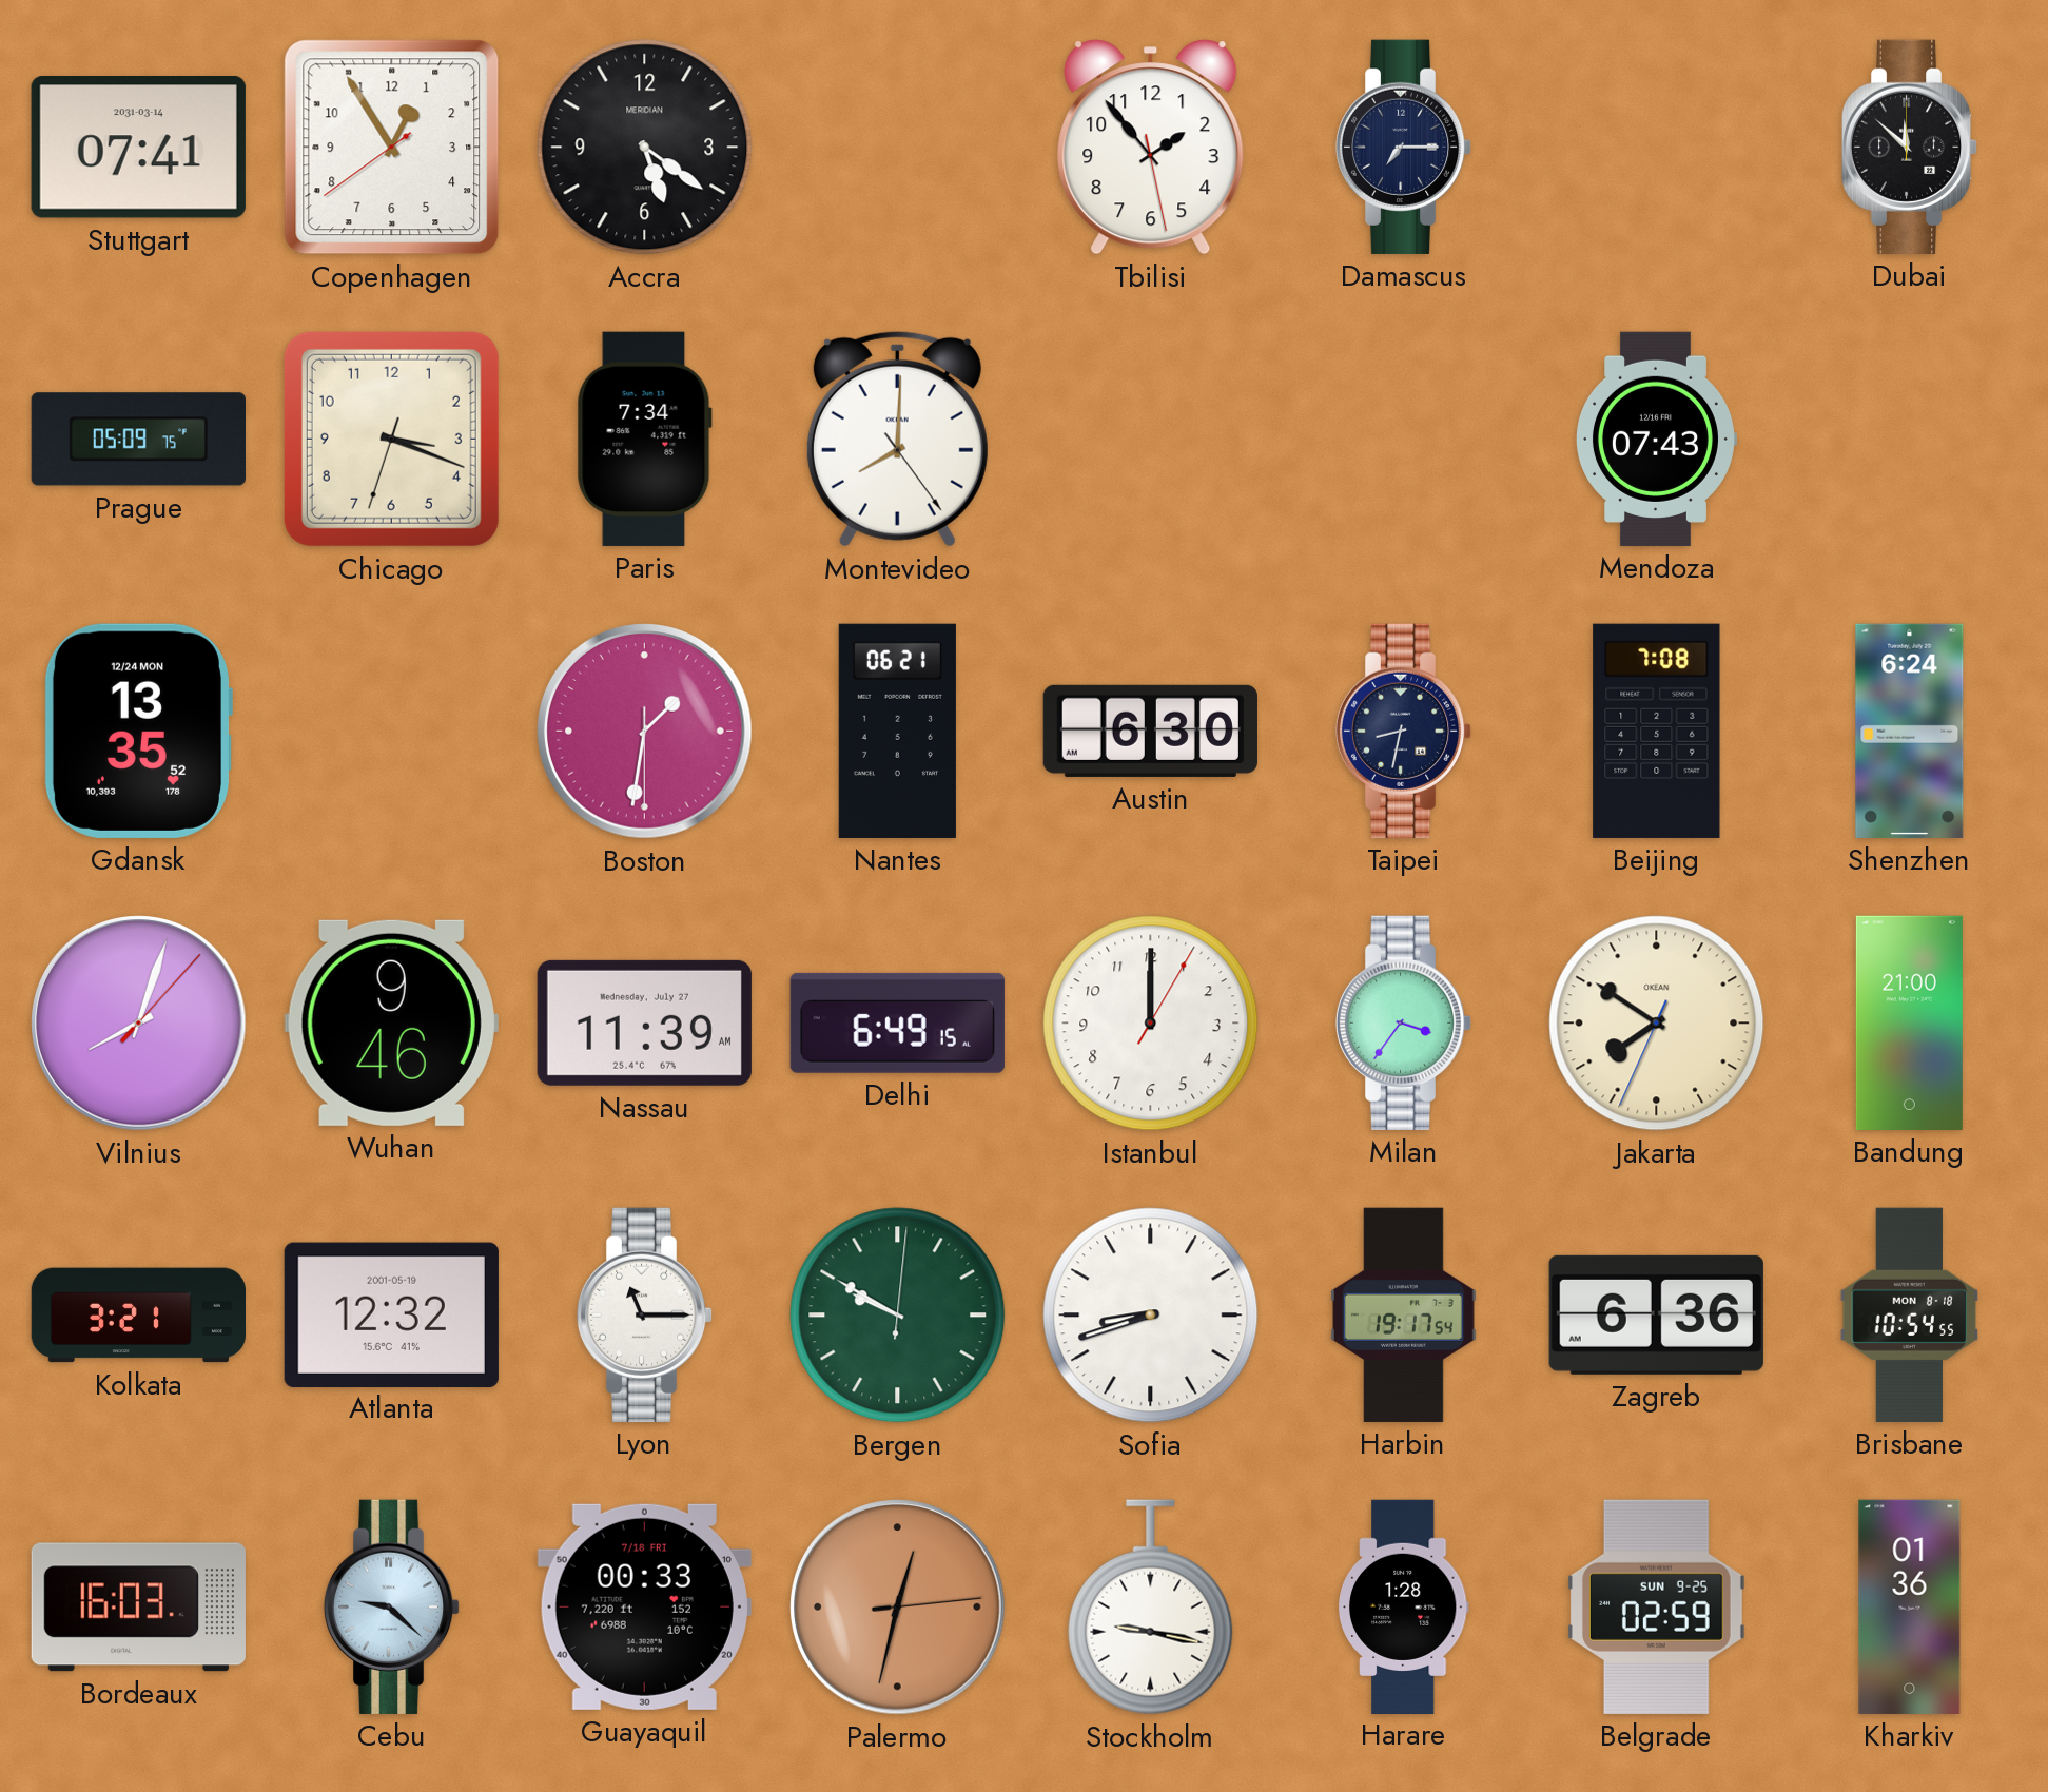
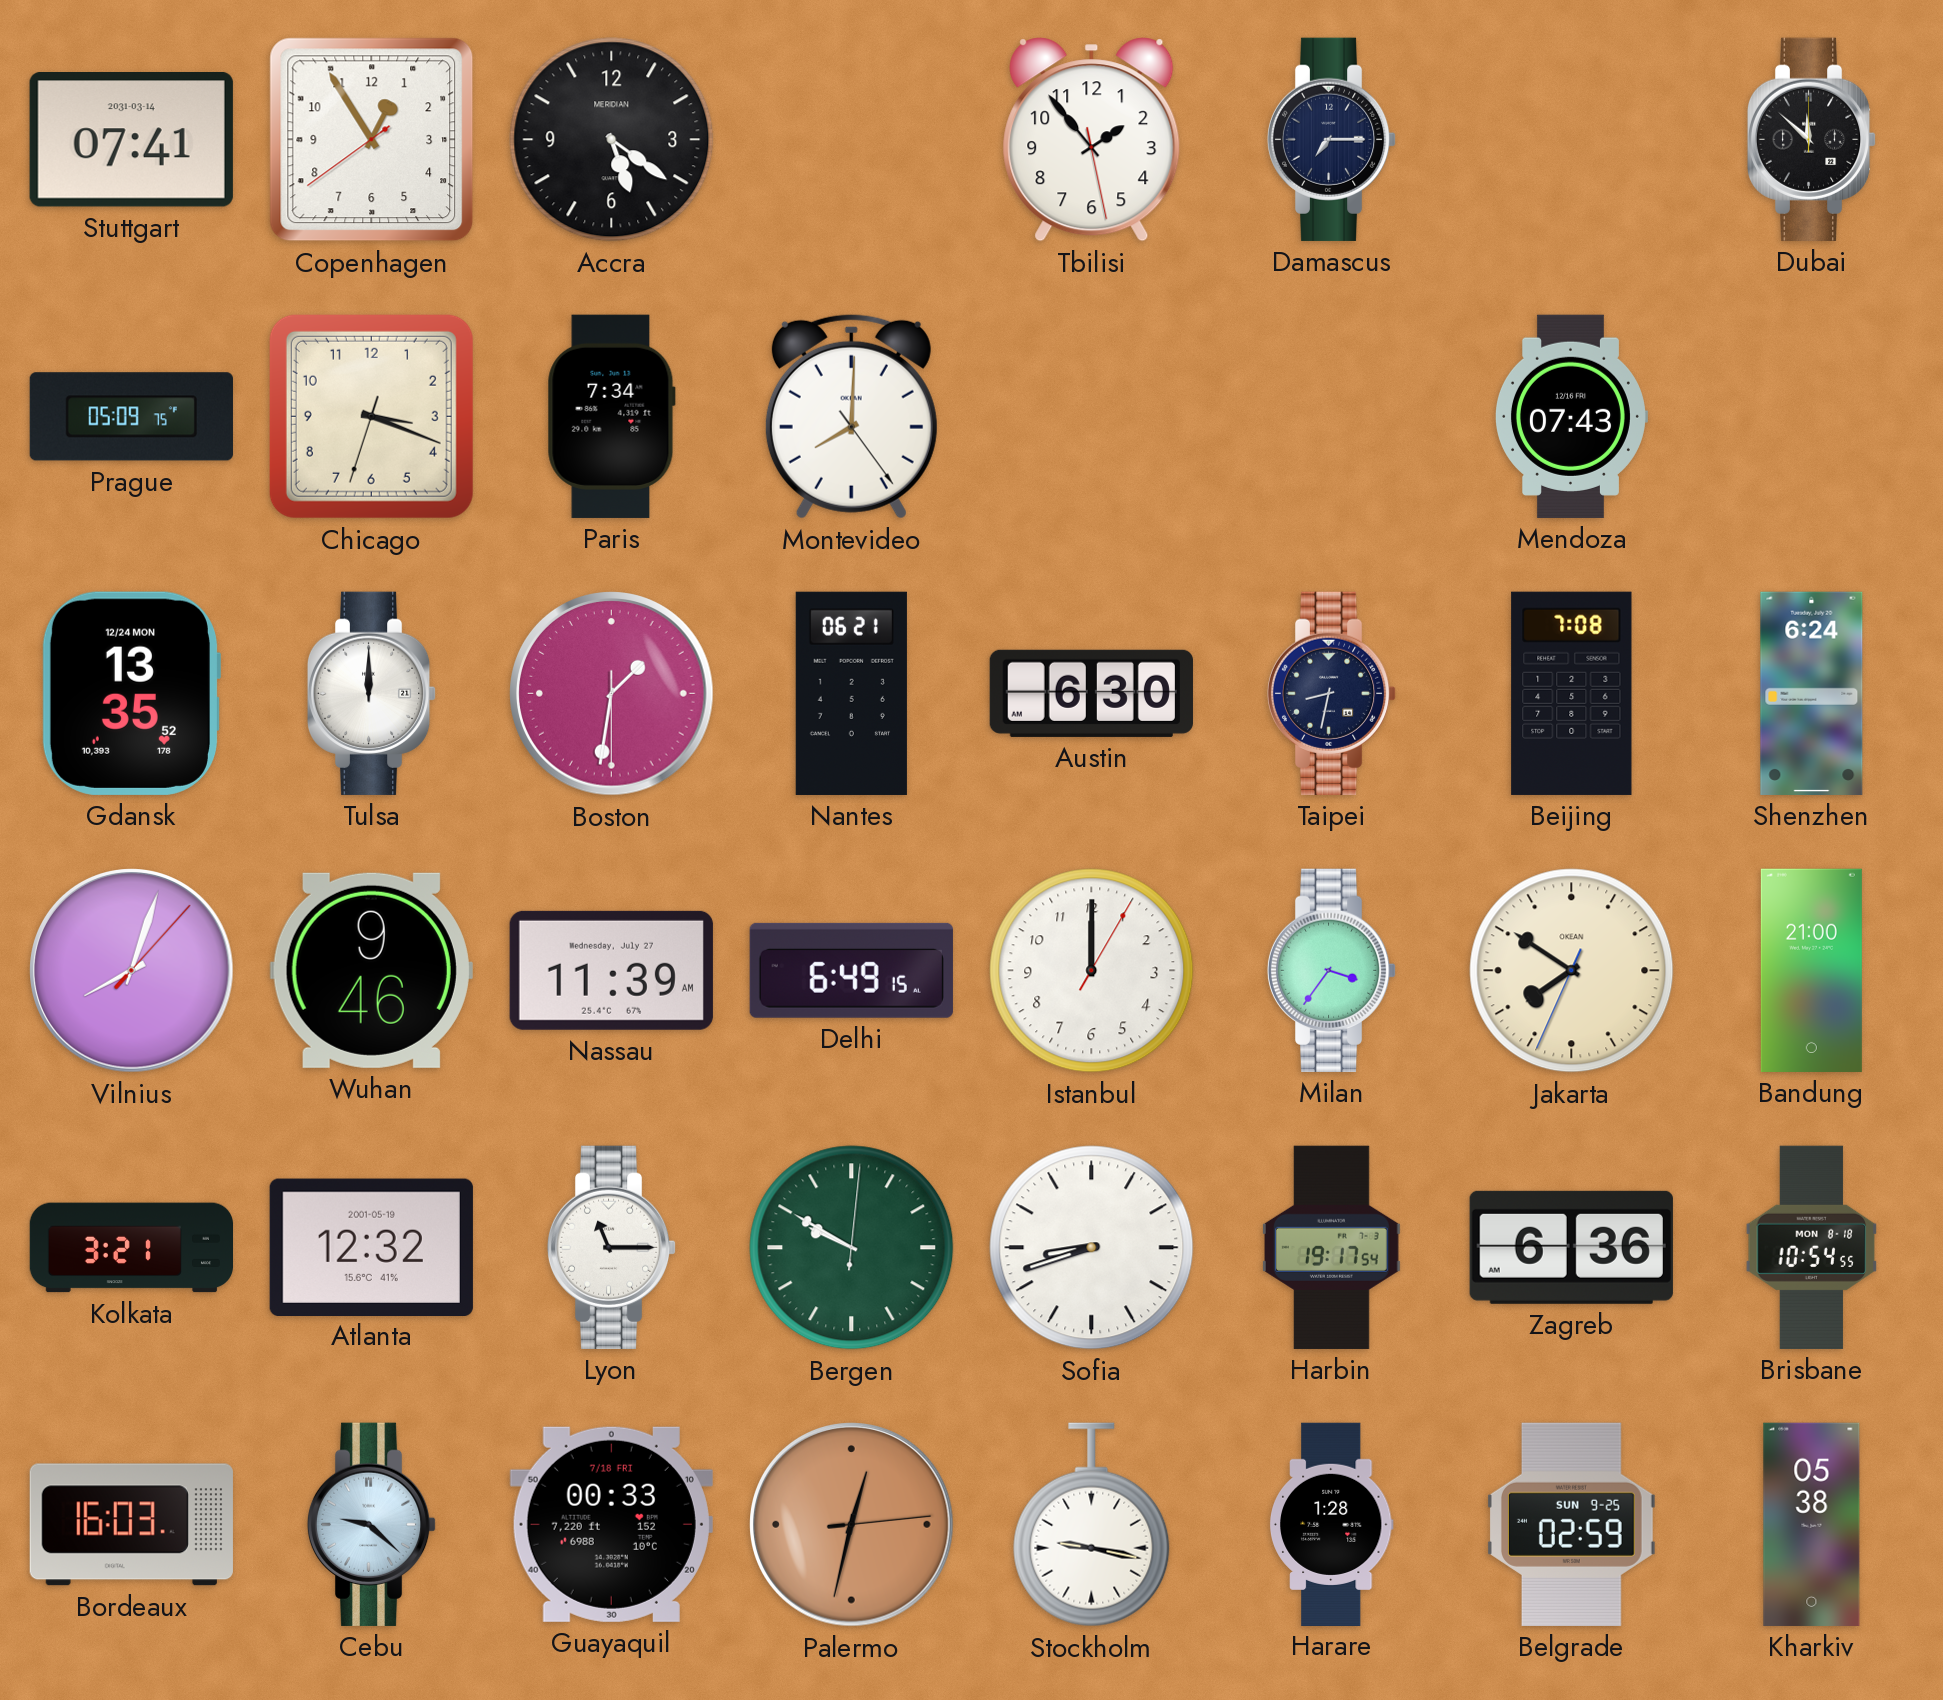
Tulsa: none -> 12:00 (372, 693)
Kharkiv: 01:36 -> 05:38 (1812, 1524)
